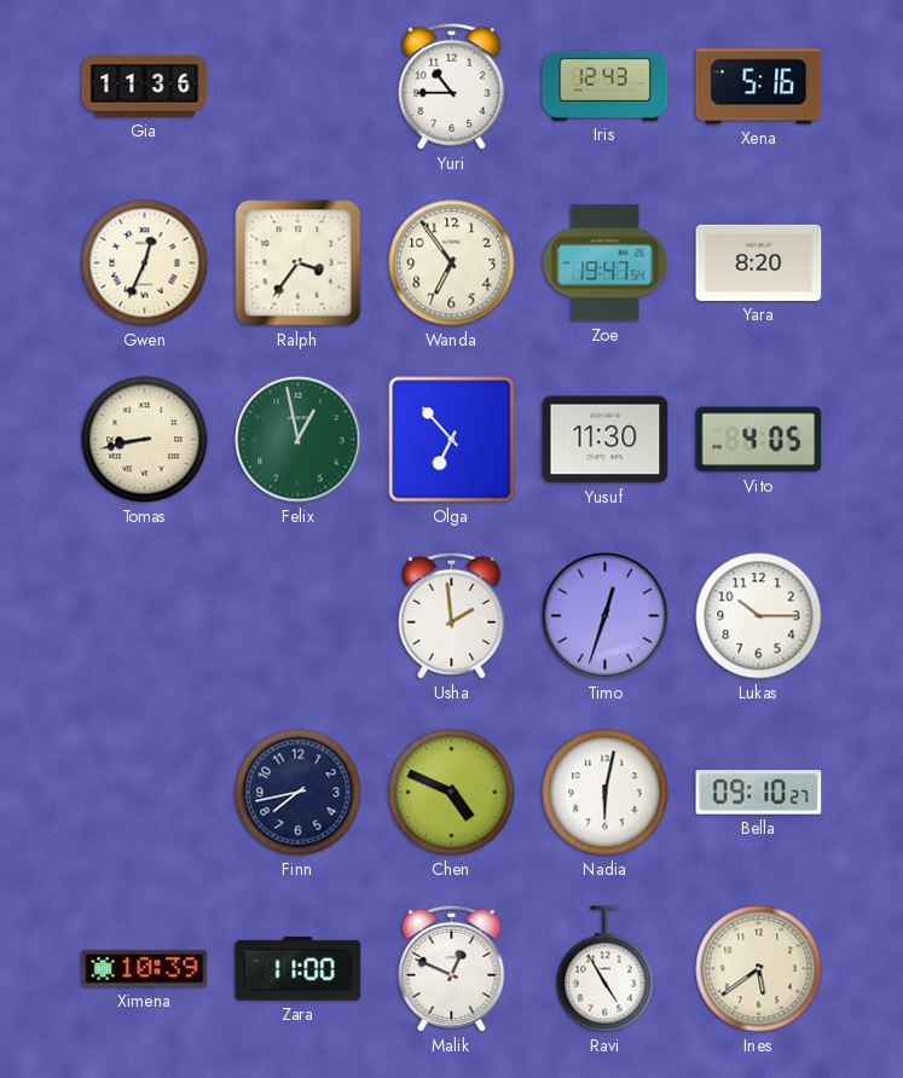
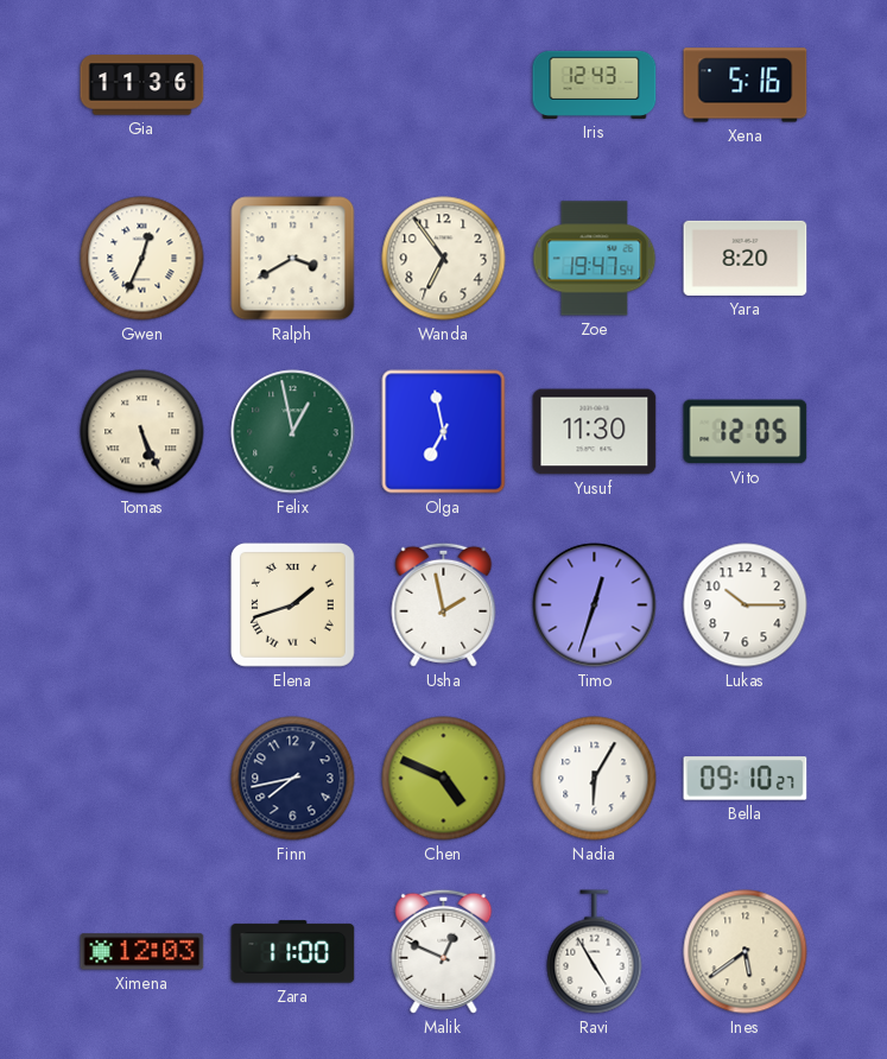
Yuri: 10:45 -> none (452, 86)
Ralph: 3:36 -> 3:40 (293, 259)
Tomas: 8:43 -> 5:26 (142, 432)
Olga: 6:53 -> 6:58 (444, 432)
Vito: 4:05 -> 12:05 (746, 432)
Elena: none -> 1:42 (292, 604)
Usha: 1:59 -> 1:58 (444, 604)
Nadia: 6:02 -> 6:05 (595, 779)
Ximena: 10:39 -> 12:03 (142, 952)
